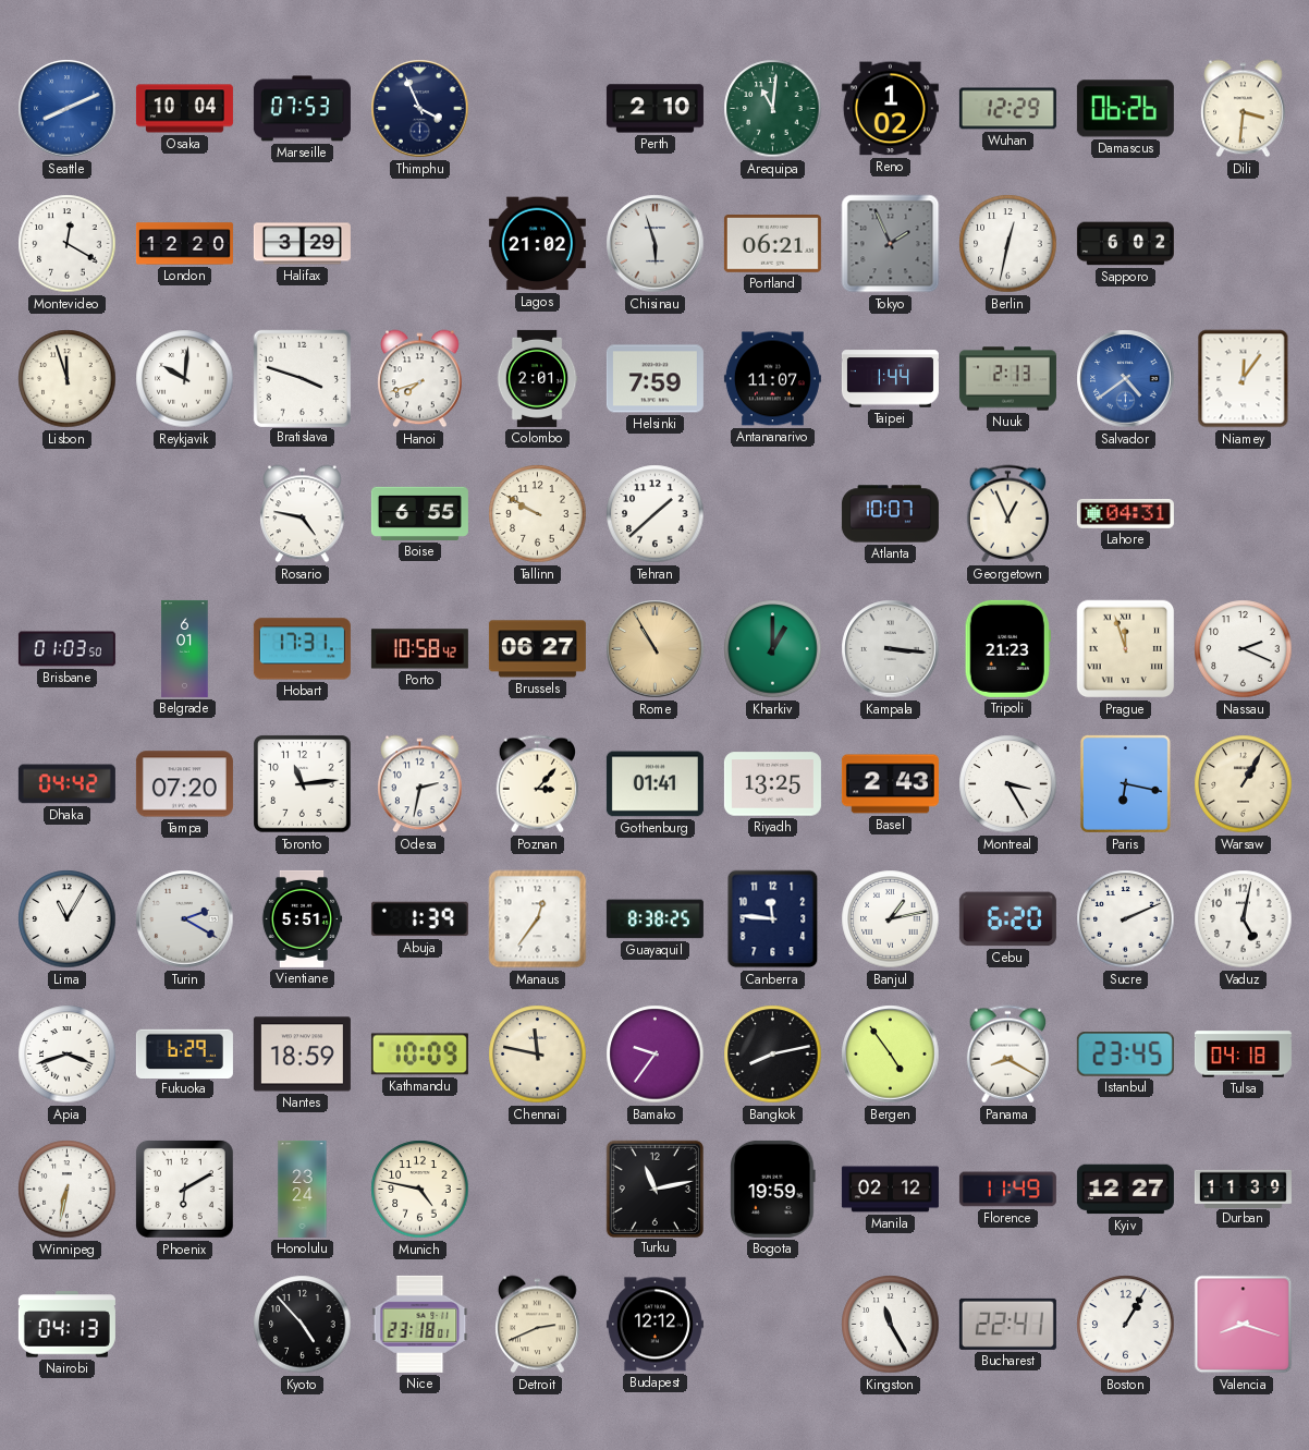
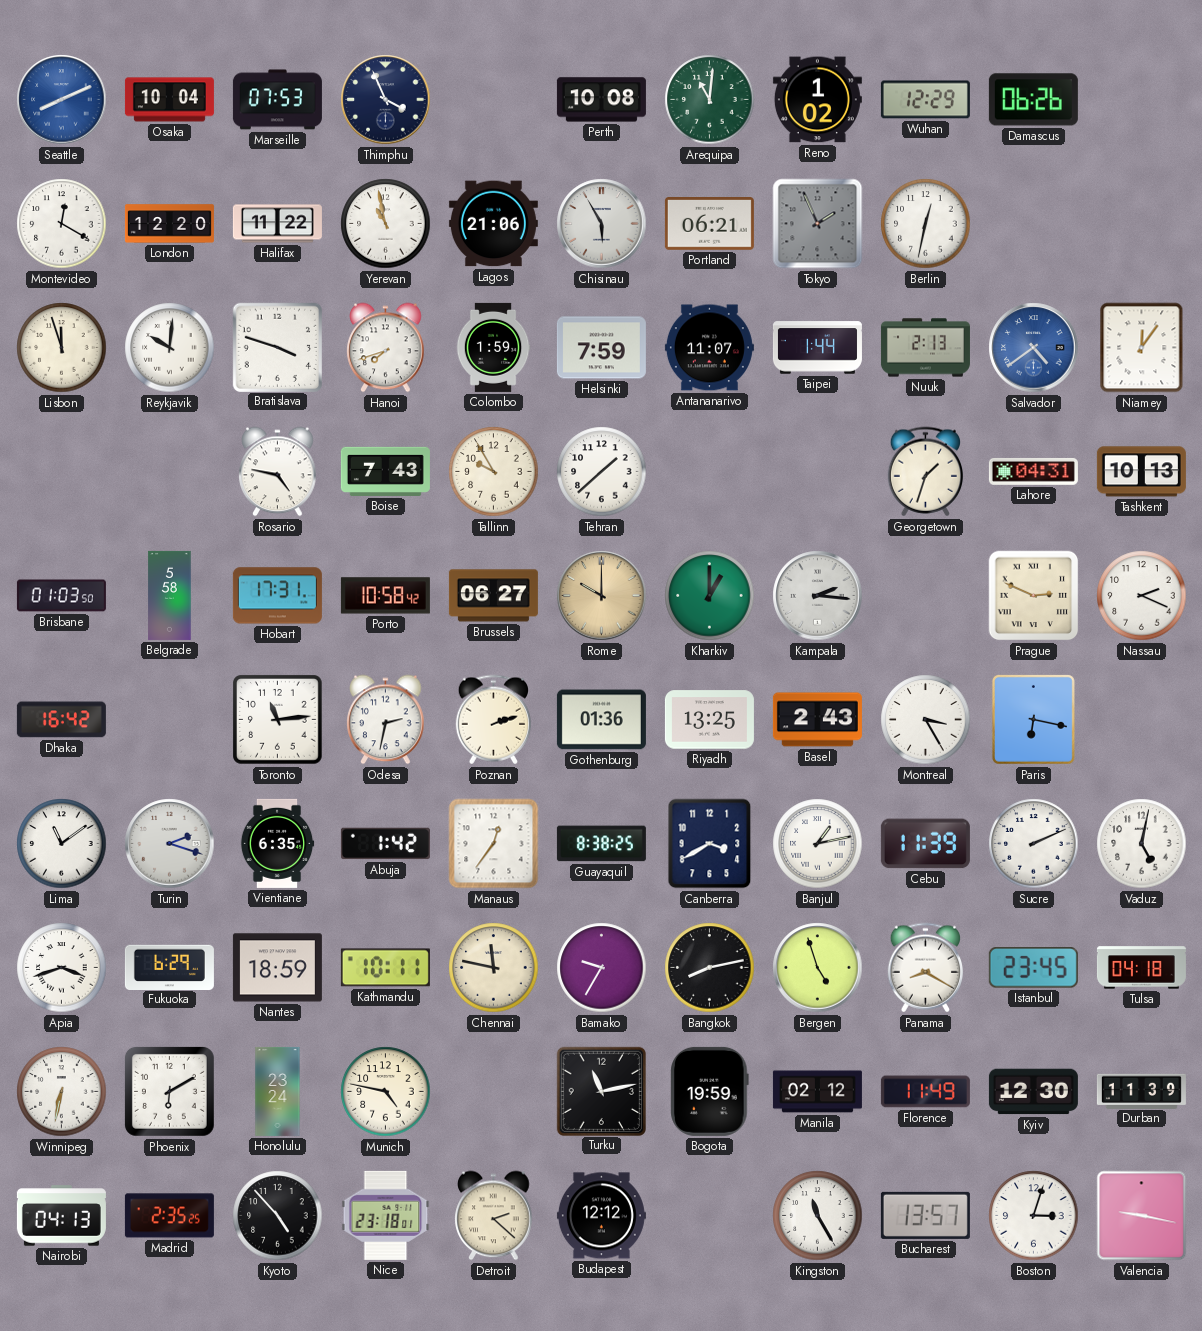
Perth: 2:10 -> 10:08 (601, 100)
Dili: 3:31 -> none (1244, 109)
Halifax: 3:29 -> 11:22 (277, 224)
Yerevan: none -> 10:58 (386, 224)
Lagos: 21:02 -> 21:06 (493, 224)
Chisinau: 5:57 -> 5:55 (602, 224)
Sapporo: 6:02 -> none (1125, 244)
Colombo: 2:01 -> 1:59 (493, 347)
Boise: 6:55 -> 7:43 (385, 471)
Tallinn: 9:50 -> 9:55 (494, 472)
Atlanta: 10:07 -> none (890, 514)
Georgetown: 12:56 -> 1:33 (925, 472)
Tashkent: none -> 10:13 (1141, 472)
Belgrade: 6:01 -> 5:58 (170, 595)
Rome: 10:55 -> 10:00 (602, 596)
Kampala: 3:16 -> 2:16 (818, 596)
Tripoli: 21:23 -> none (1007, 648)
Prague: 11:57 -> 2:49 (1034, 596)
Dhaka: 04:42 -> 16:42 (61, 720)
Tampa: 07:20 -> none (184, 784)
Poznan: 3:07 -> 2:12 (493, 720)
Gothenburg: 01:41 -> 01:36 (601, 720)
Warsaw: 1:05 -> none (1244, 784)
Lima: 11:05 -> 11:09 (62, 844)
Turin: 2:20 -> 2:18 (170, 844)
Vientiane: 5:51 -> 6:35 (277, 843)
Abuja: 1:39 -> 1:42 (385, 844)
Canberra: 11:46 -> 3:40 (710, 844)
Cebu: 6:20 -> 11:39 (925, 844)
Kathmandu: 10:09 -> 10:11 (385, 968)
Bamako: 9:36 -> 9:35 (602, 968)
Bergen: 4:54 -> 4:57 (818, 968)
Kyiv: 12:27 -> 12:30 (1033, 1092)
Madrid: none -> 2:35 (169, 1216)
Detroit: 2:41 -> 2:22 (494, 1216)
Bucharest: 22:41 -> 13:57 (925, 1215)
Boston: 1:05 -> 3:03 (1034, 1216)
Valencia: 8:18 -> 9:17 (1142, 1216)
